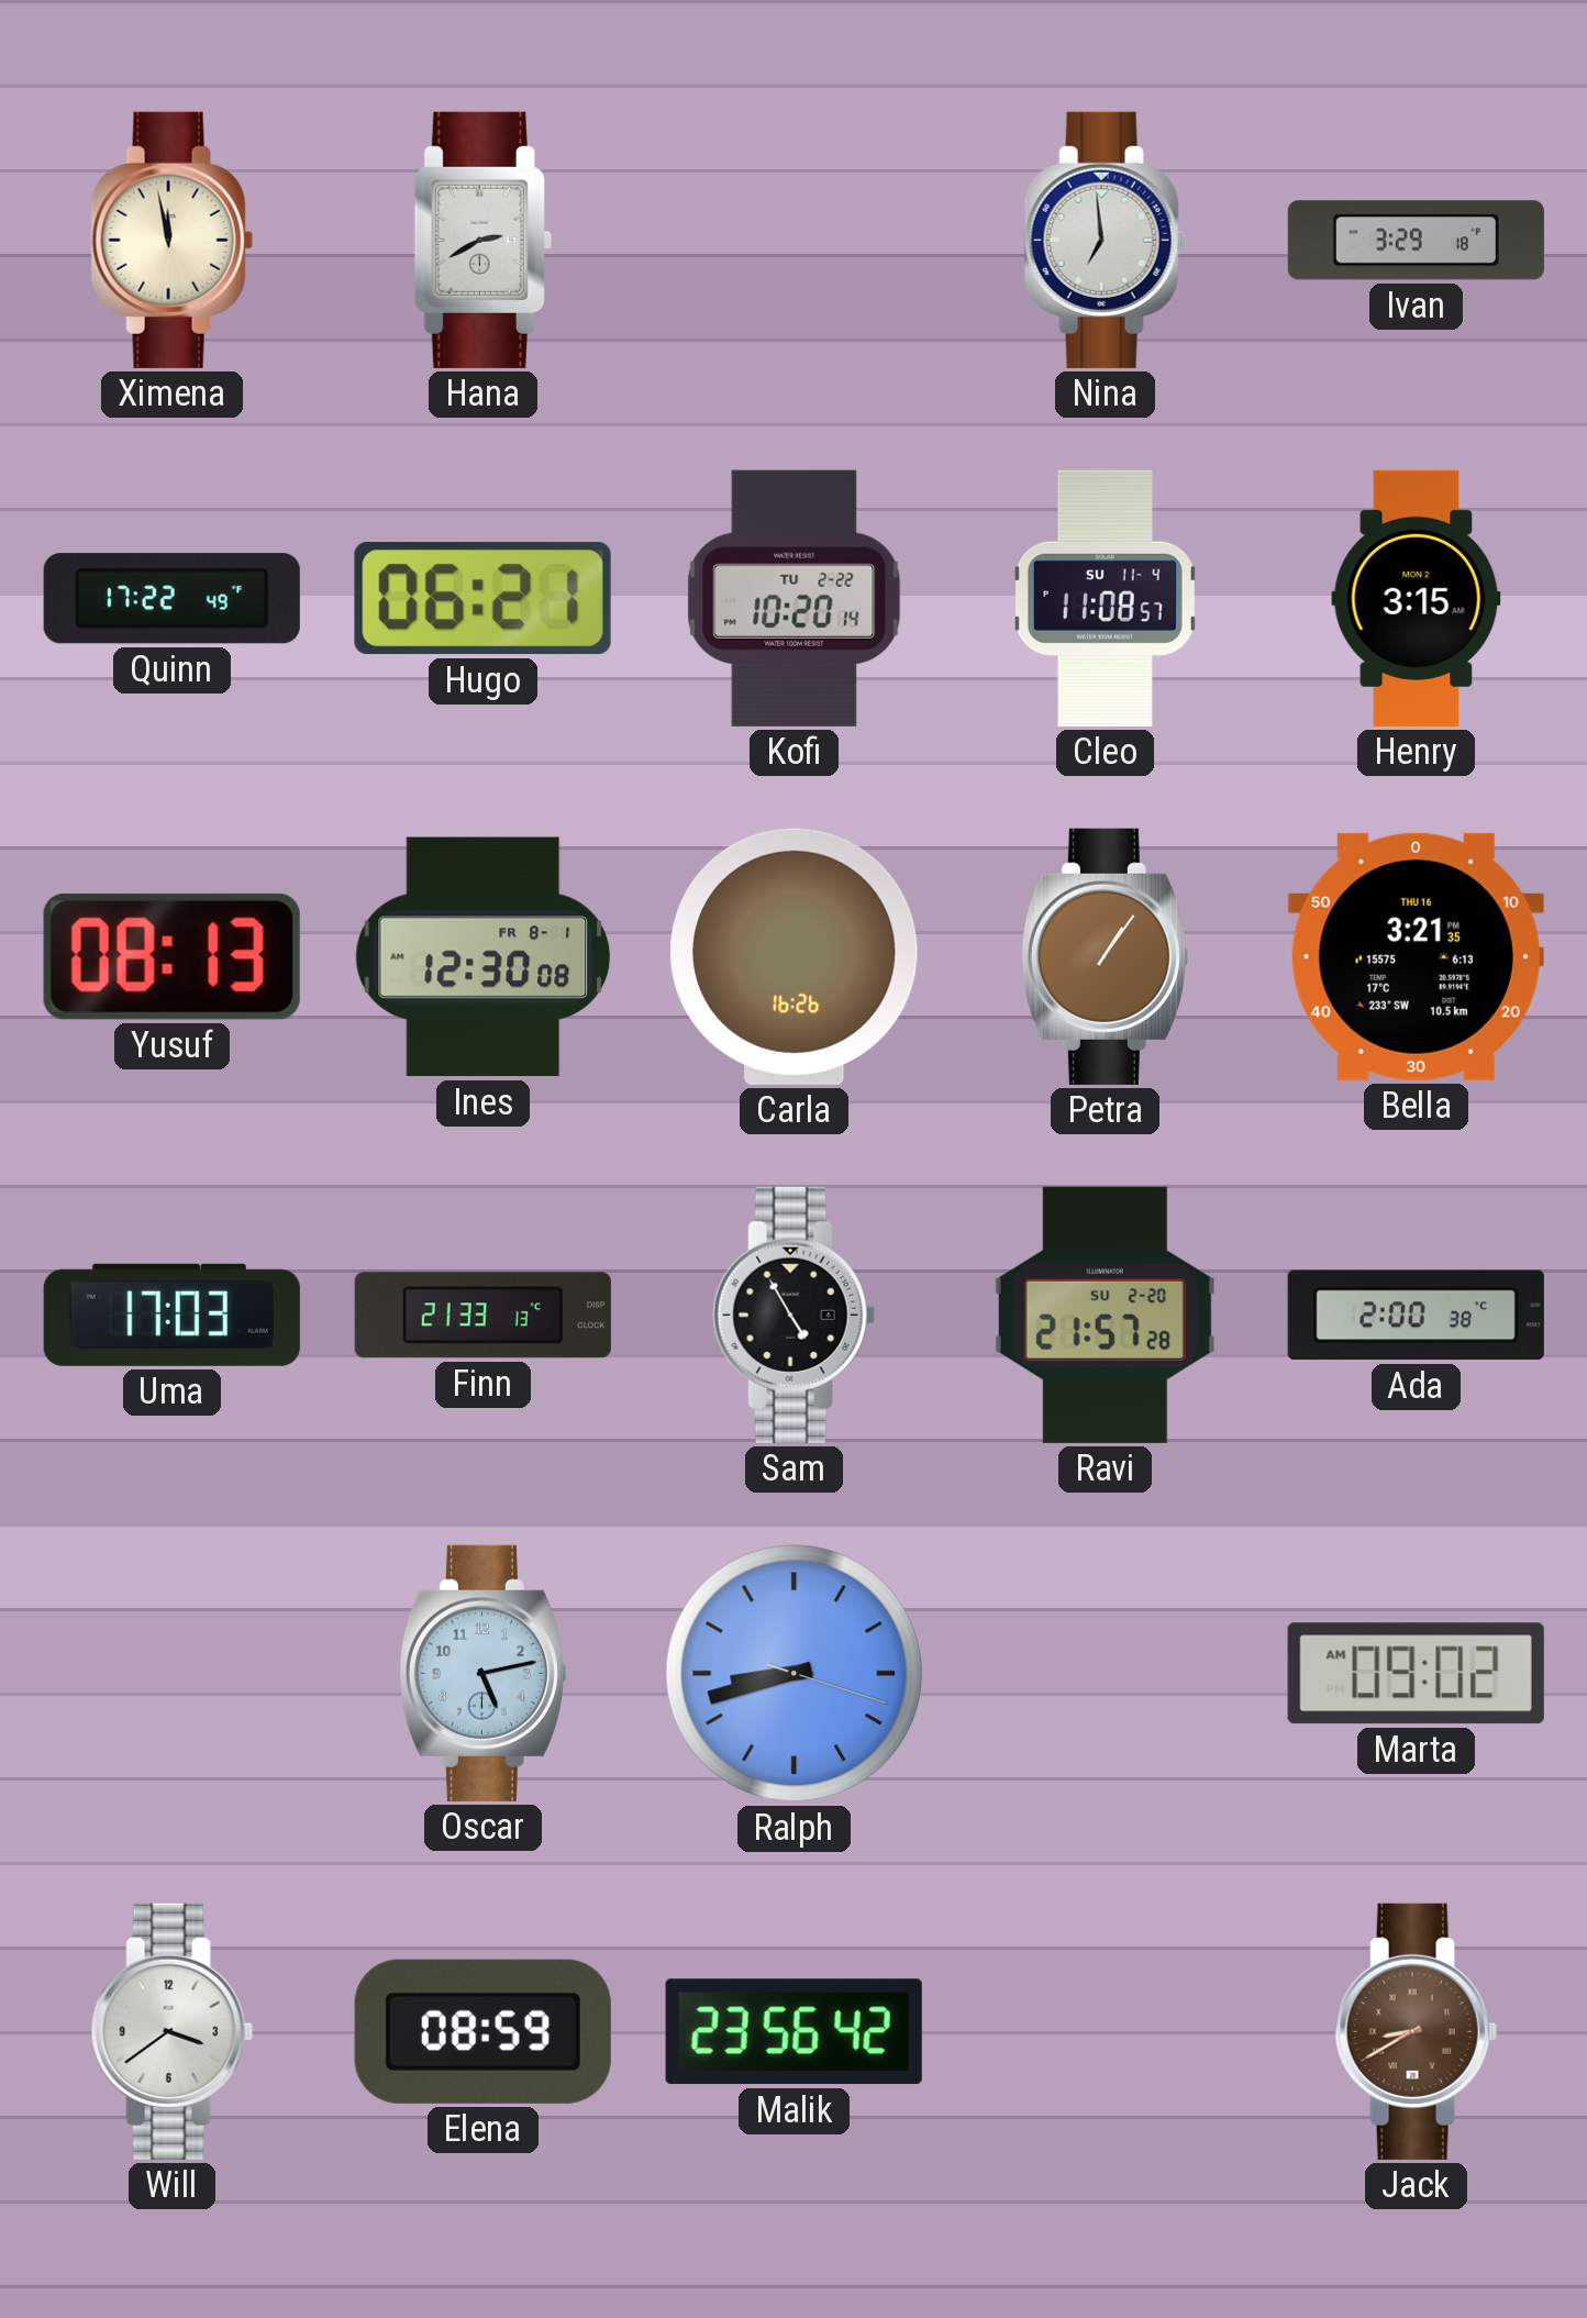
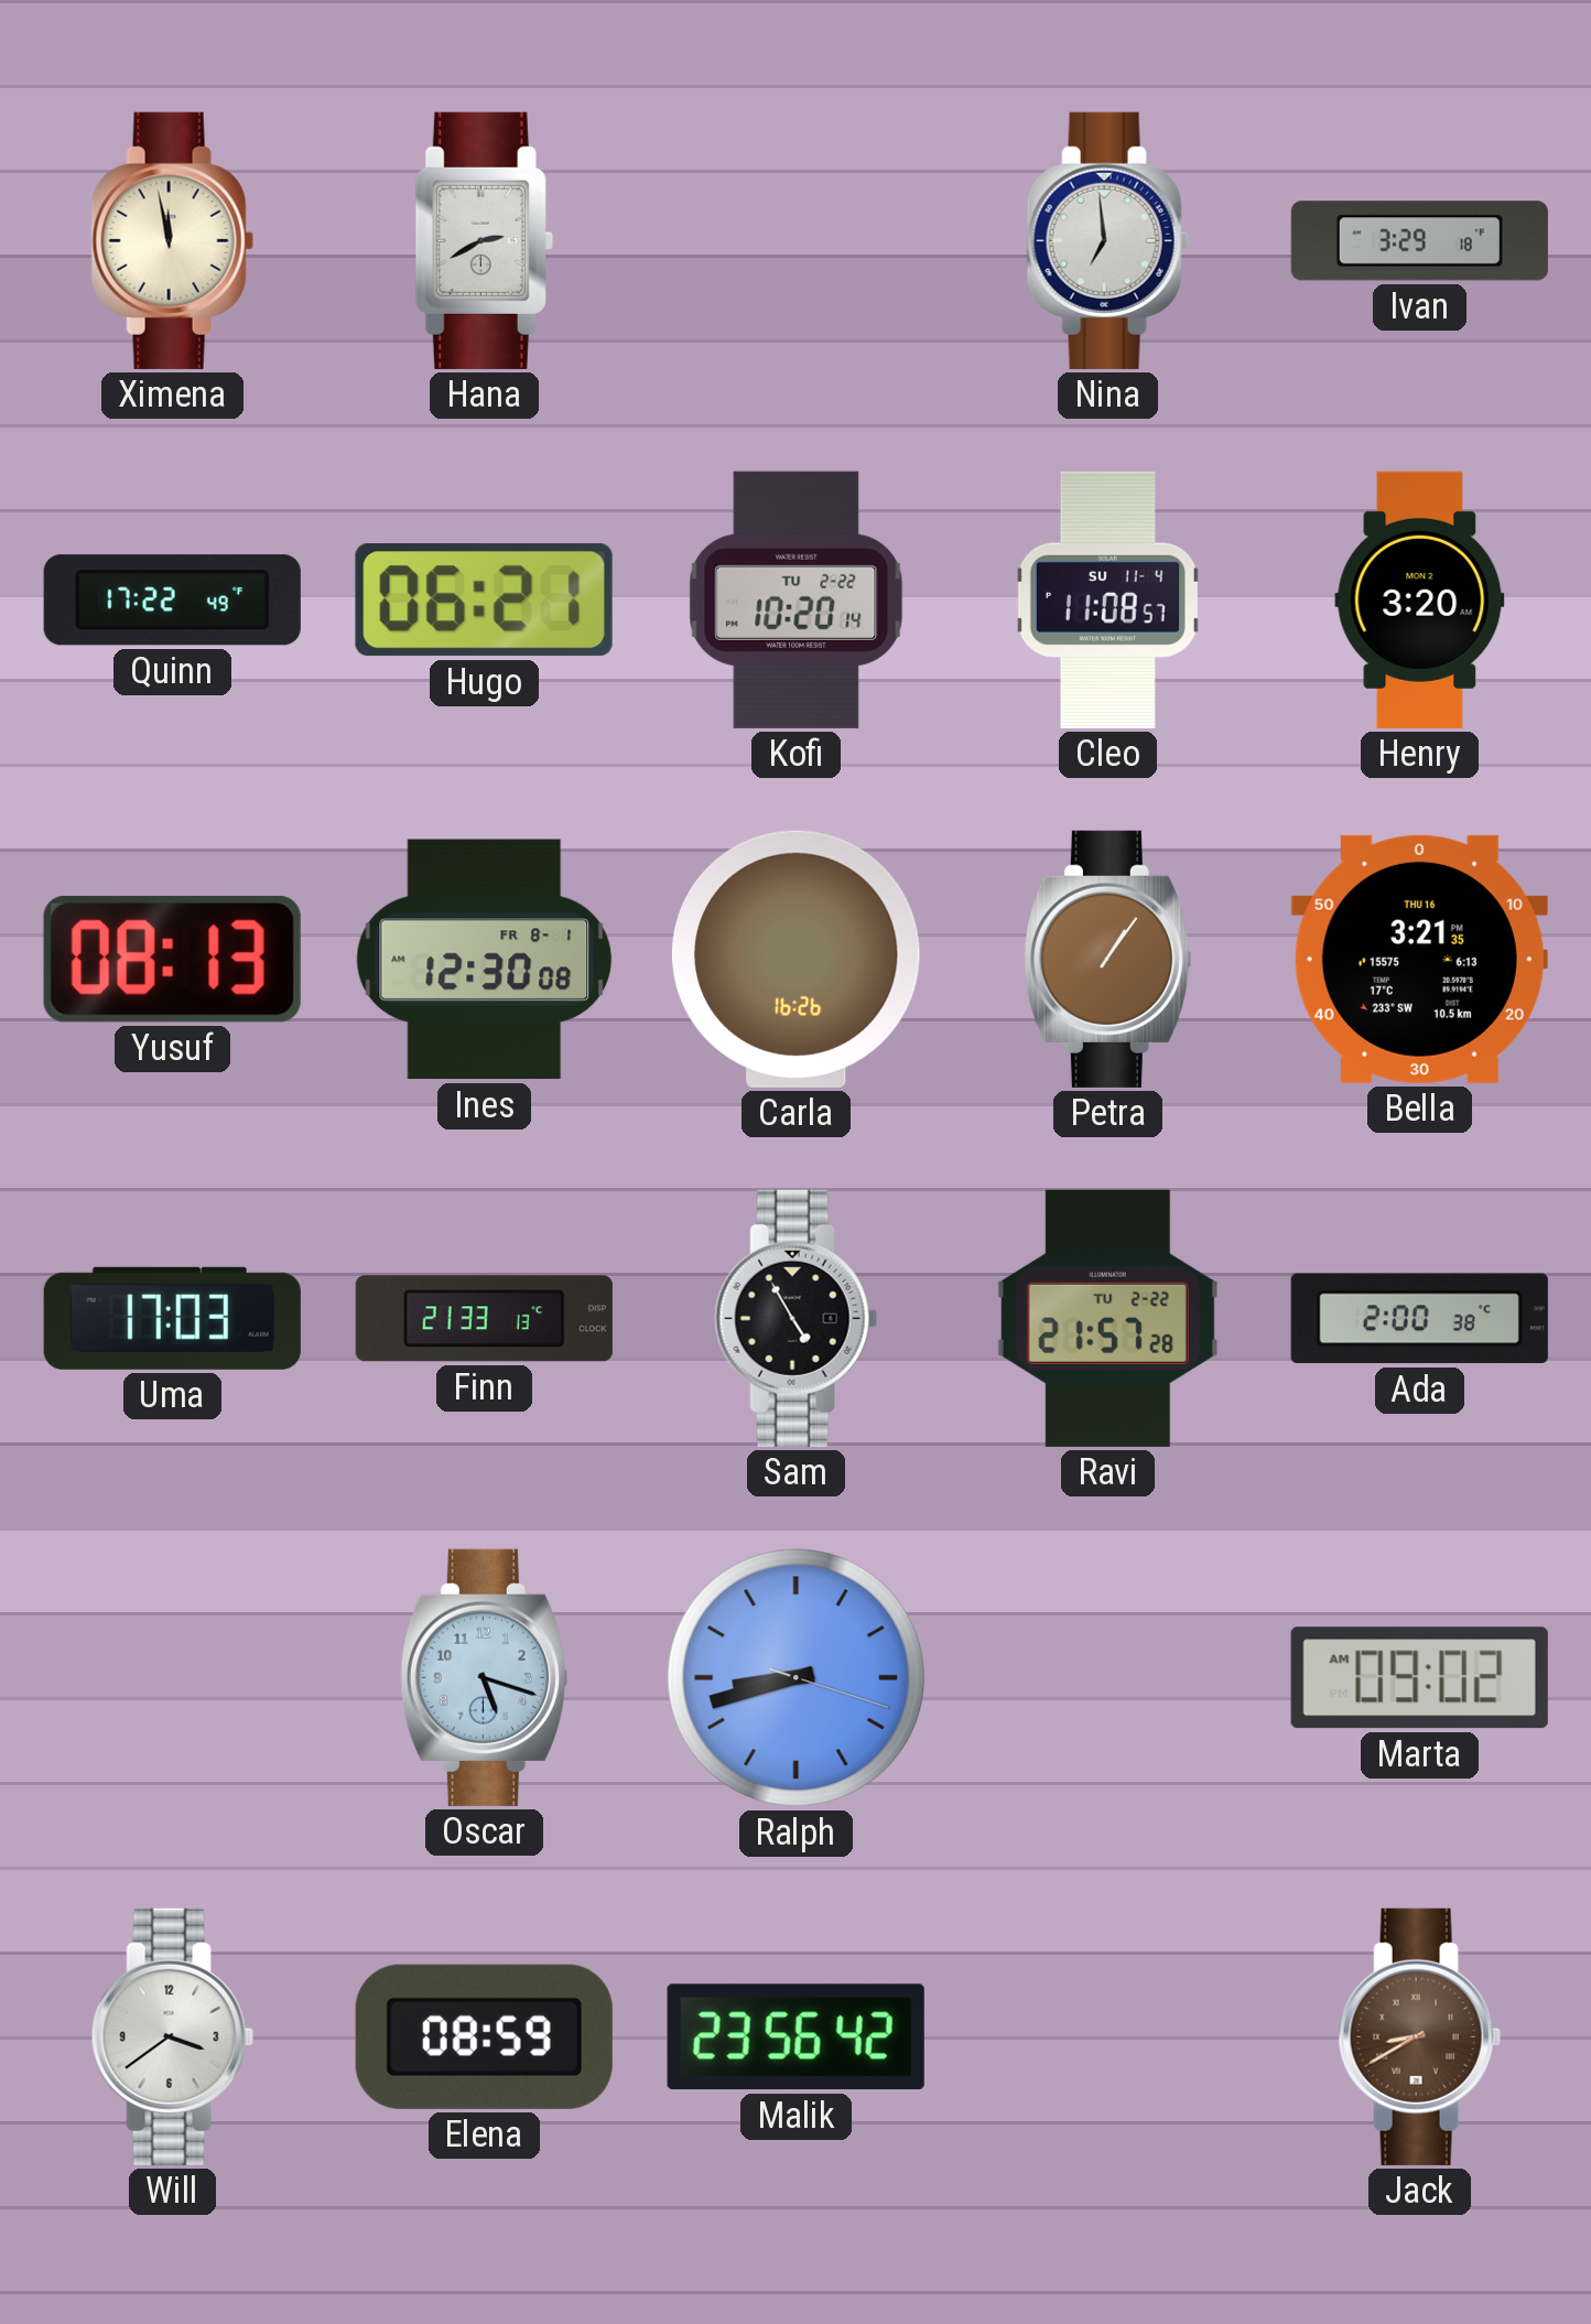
Henry: 3:15 -> 3:20 (1420, 599)
Ravi date: SU 2-20 -> TU 2-22 (1107, 1318)
Oscar: 5:13 -> 5:18 (484, 1677)
